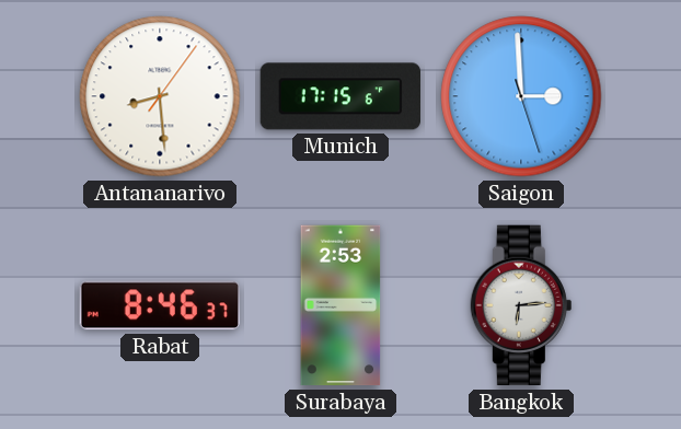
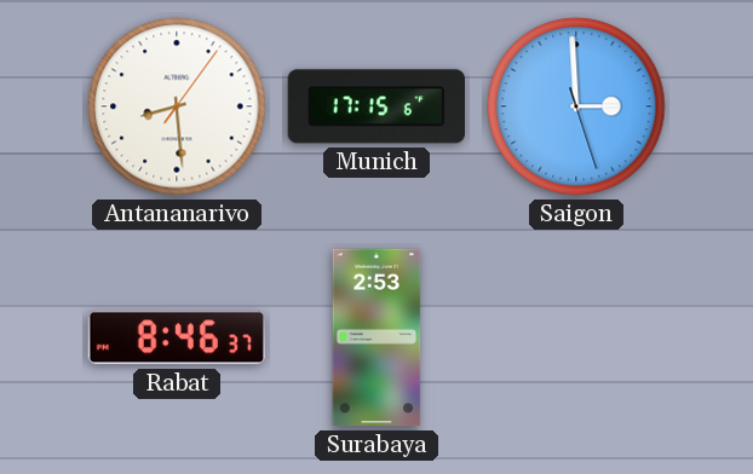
Bangkok: 6:14 -> none (521, 305)
